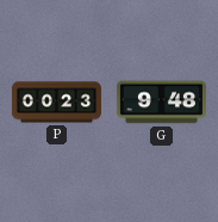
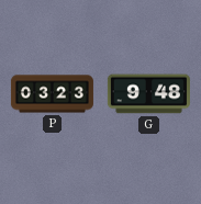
P: 00:23 -> 03:23 (52, 94)
